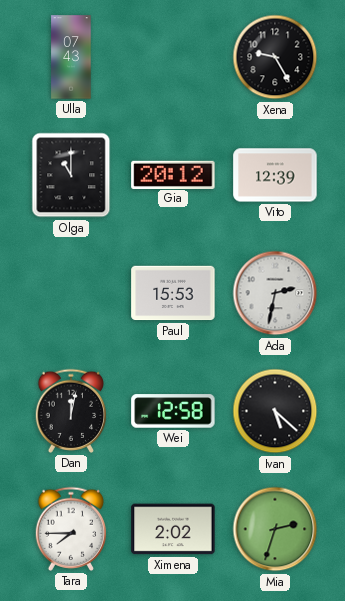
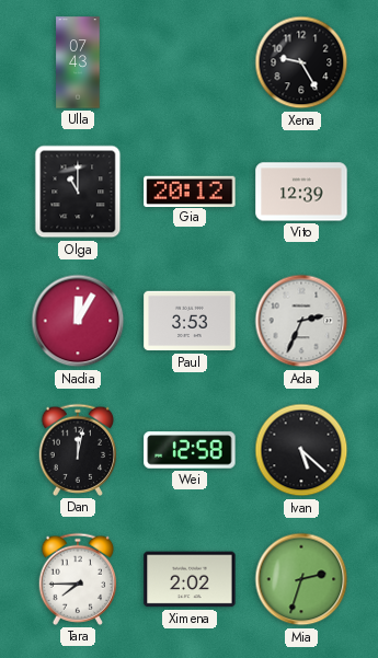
Nadia: none -> 12:05 (78, 321)
Paul: 15:53 -> 3:53 (190, 321)
Ada: 2:32 -> 2:34 (301, 321)
